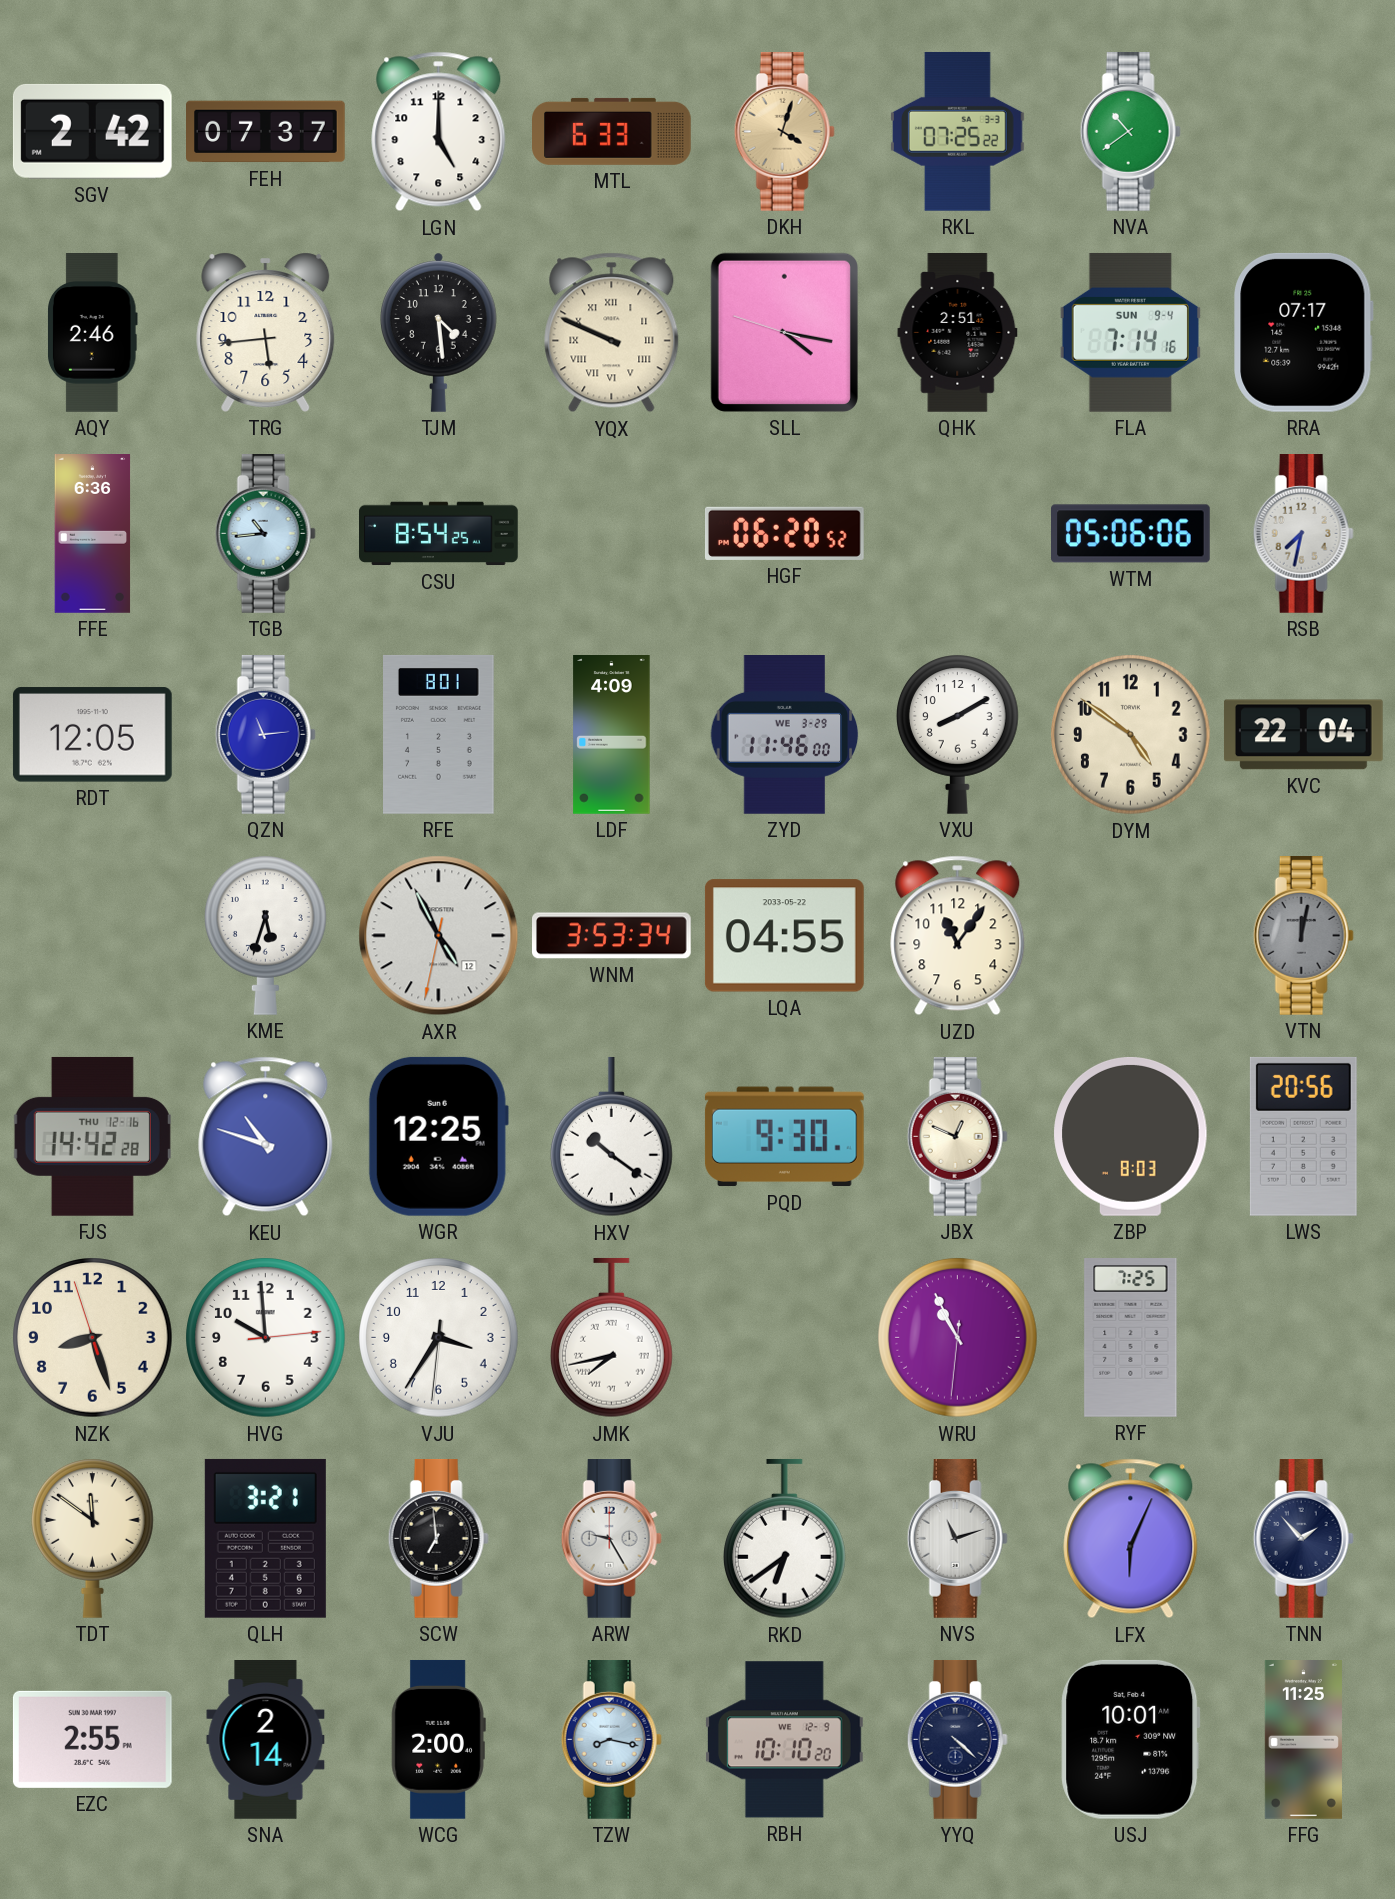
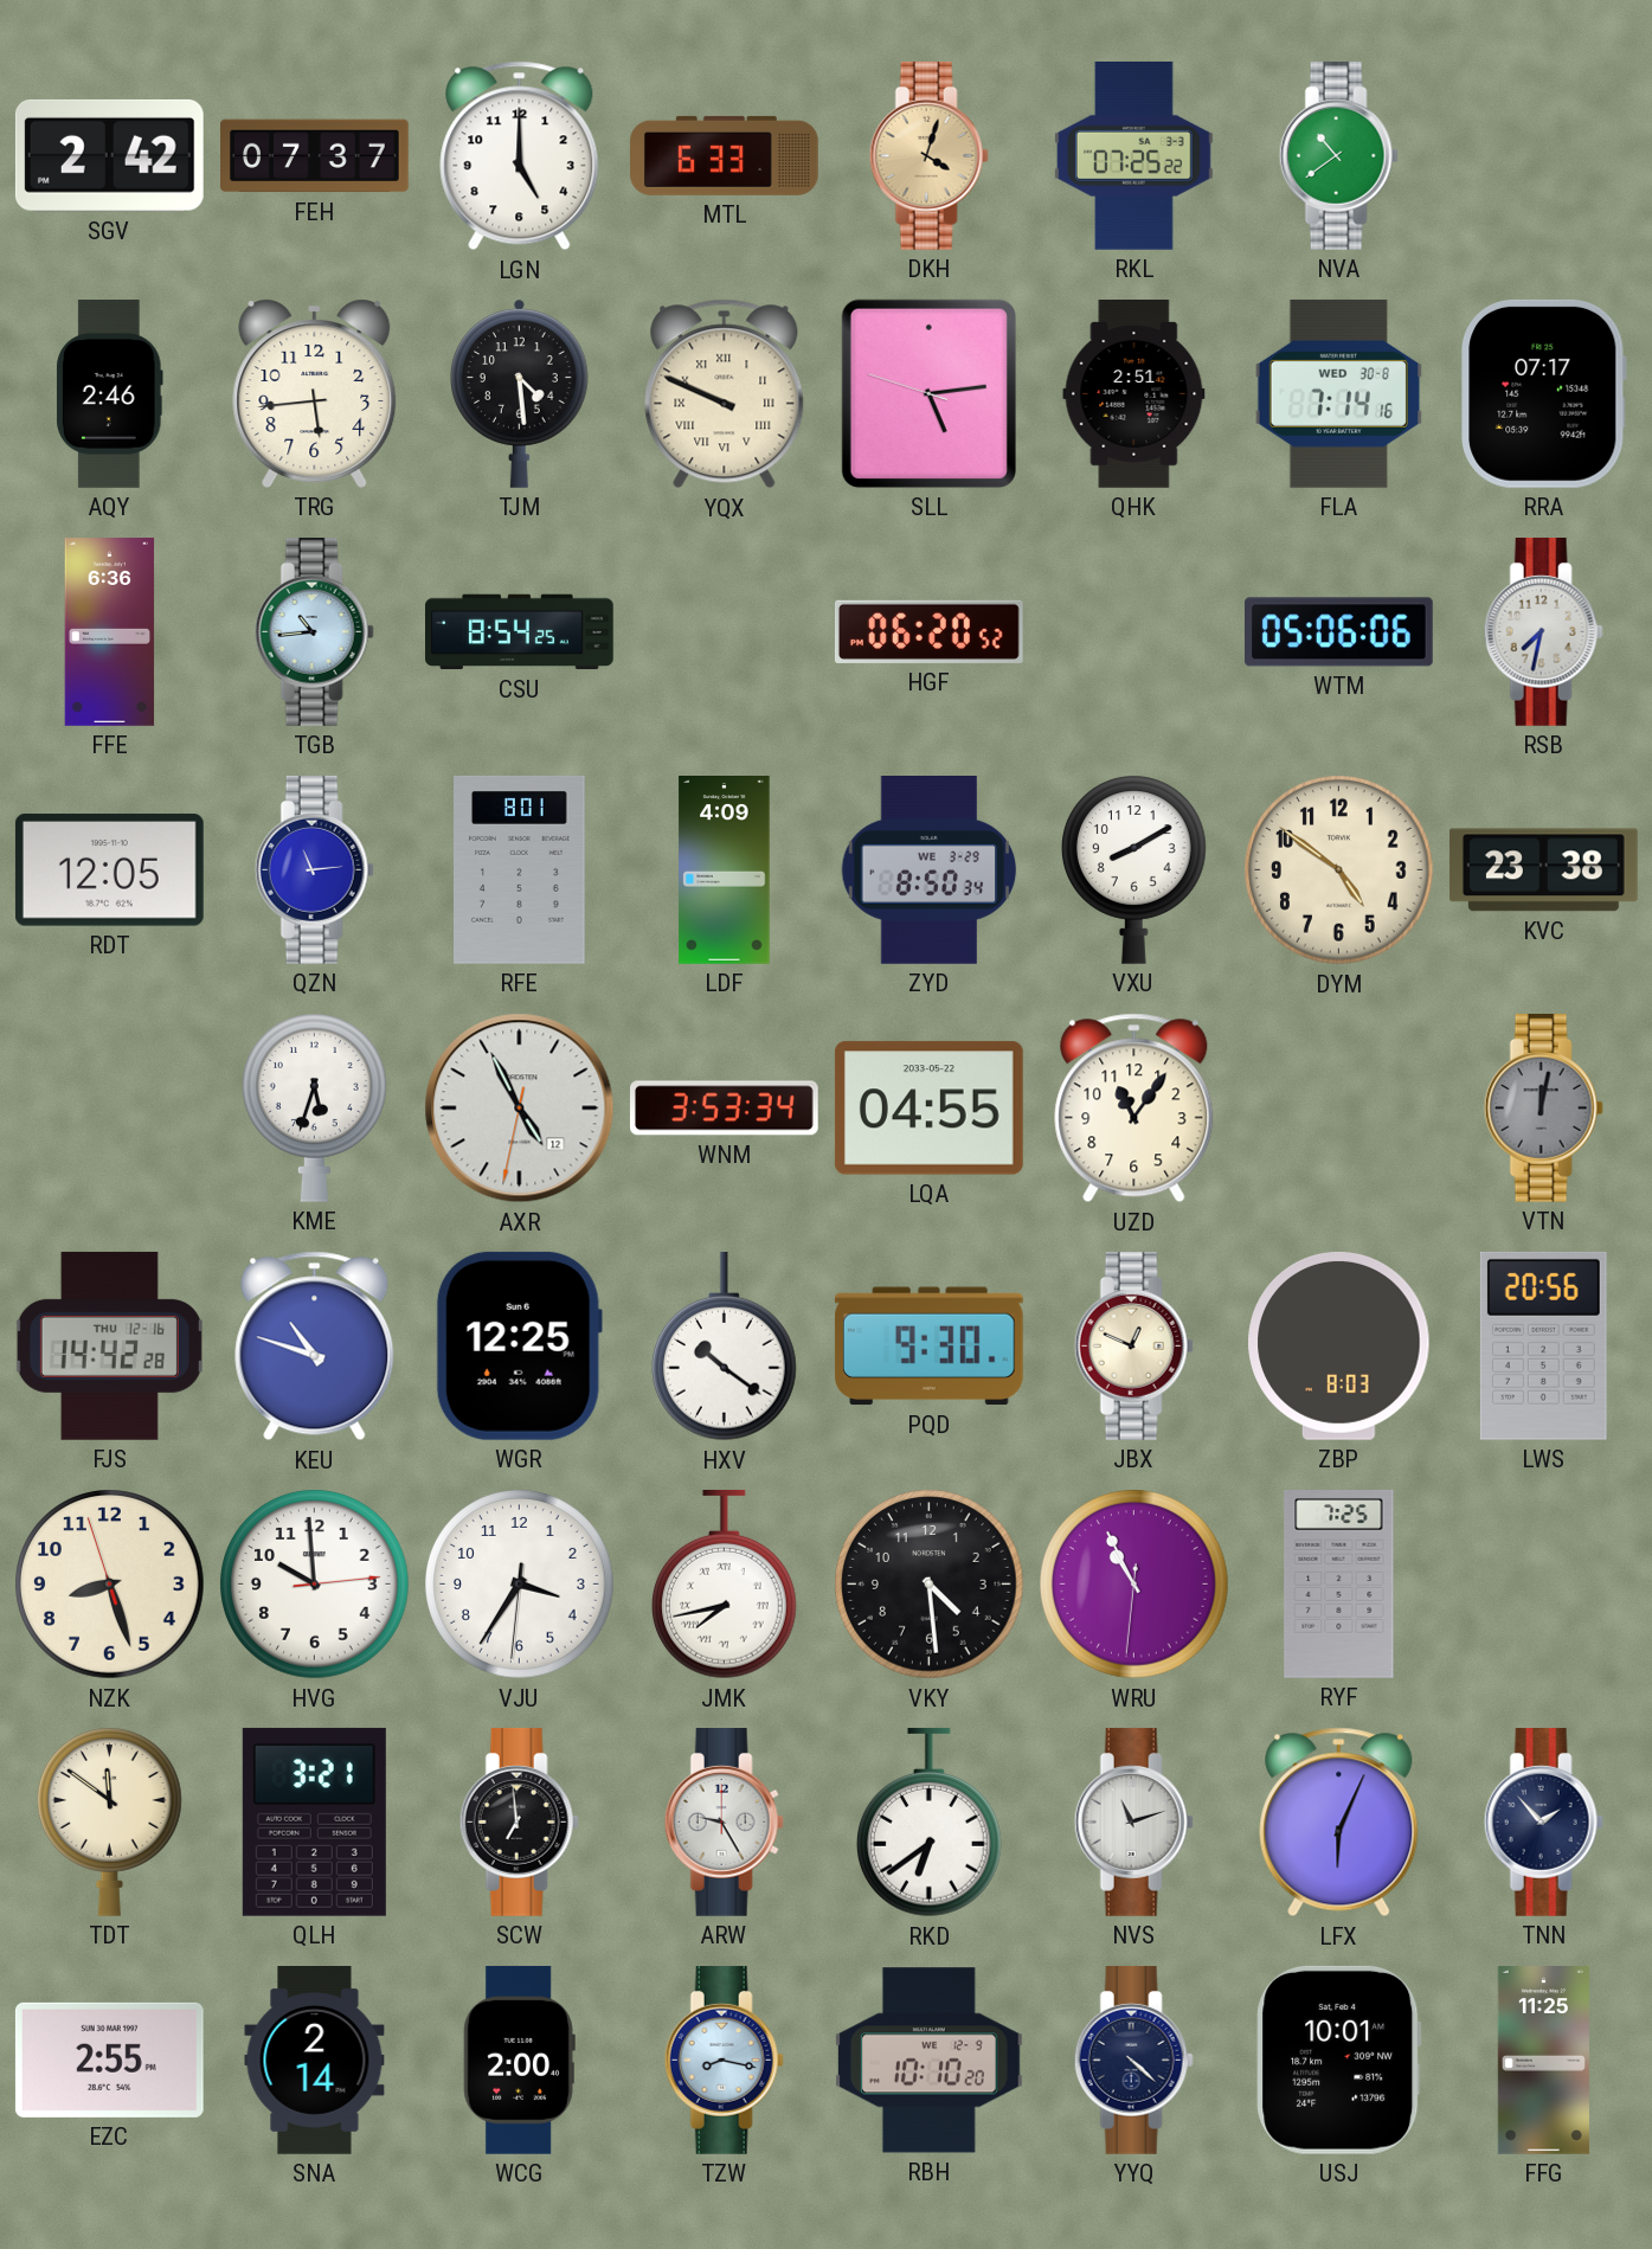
SLL: 4:16 -> 5:13 (928, 393)
FLA date: SUN 9-4 -> WED 30-8 (1338, 393)
ZYD: 11:46 -> 8:50 (930, 870)
KVC: 22:04 -> 23:38 (1543, 870)
VKY: none -> 4:29 (930, 1585)
